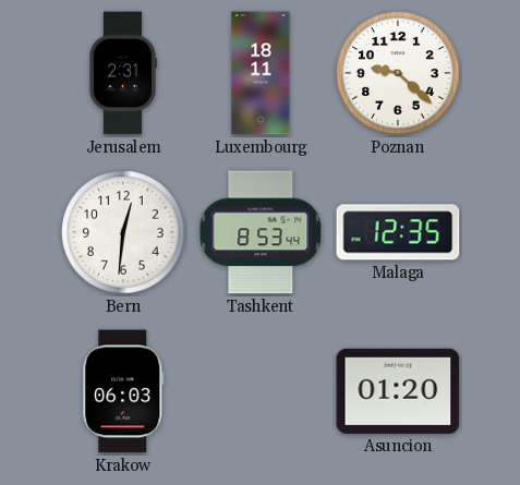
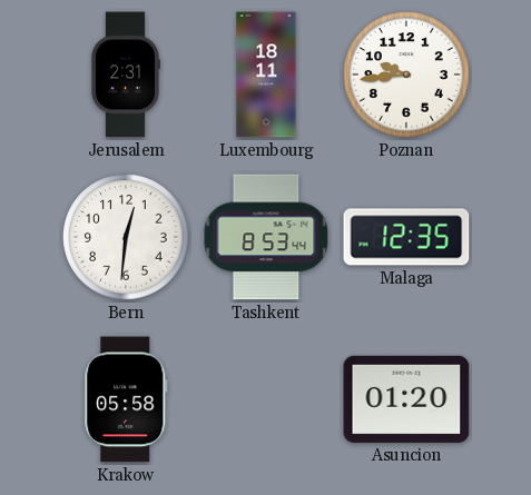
Poznan: 9:22 -> 9:44 (406, 75)
Krakow: 06:03 -> 05:58 (126, 399)
